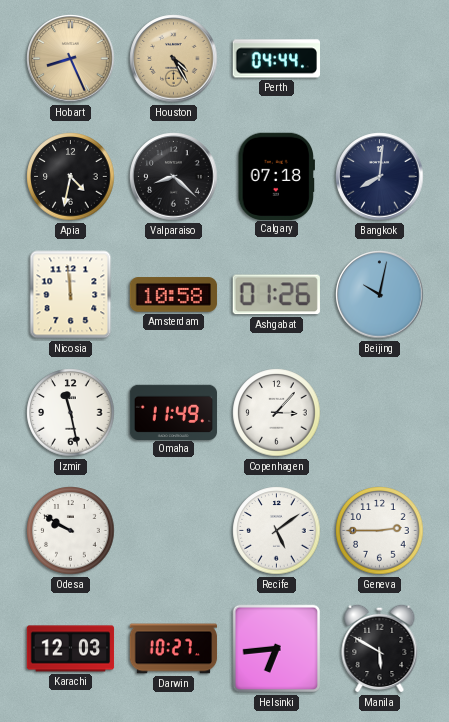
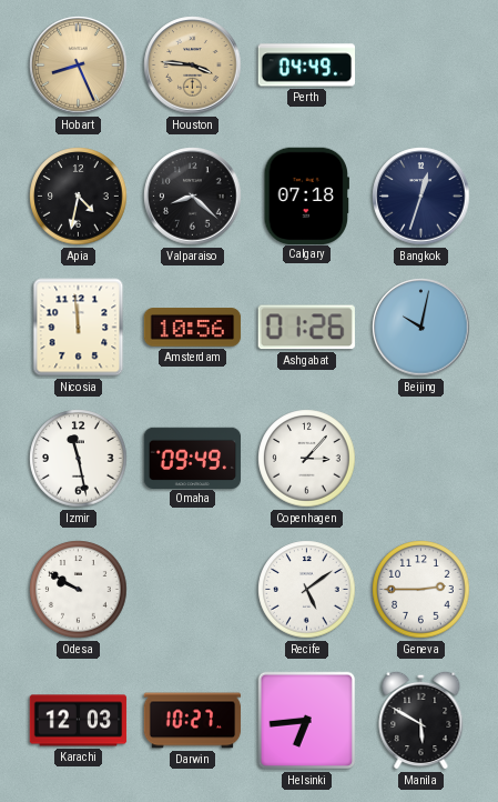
Houston: 4:25 -> 3:46 (193, 66)
Perth: 04:44 -> 04:49 (306, 66)
Bangkok: 8:01 -> 12:33 (421, 197)
Amsterdam: 10:58 -> 10:56 (193, 328)
Omaha: 11:49 -> 09:49 (193, 458)
